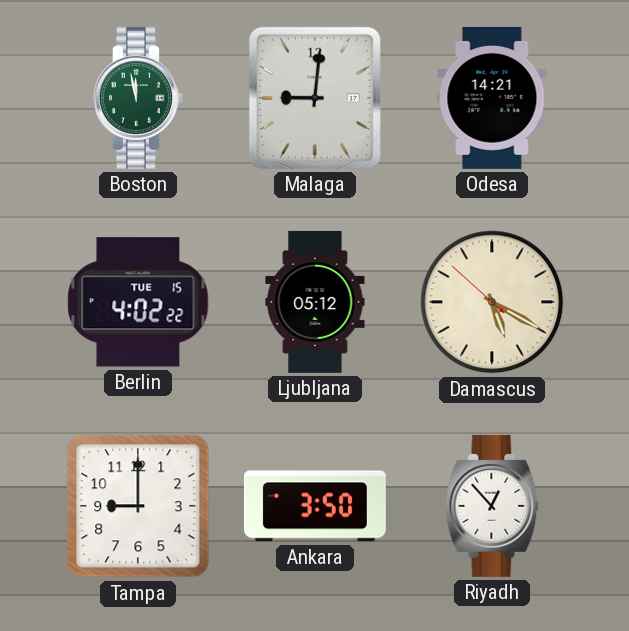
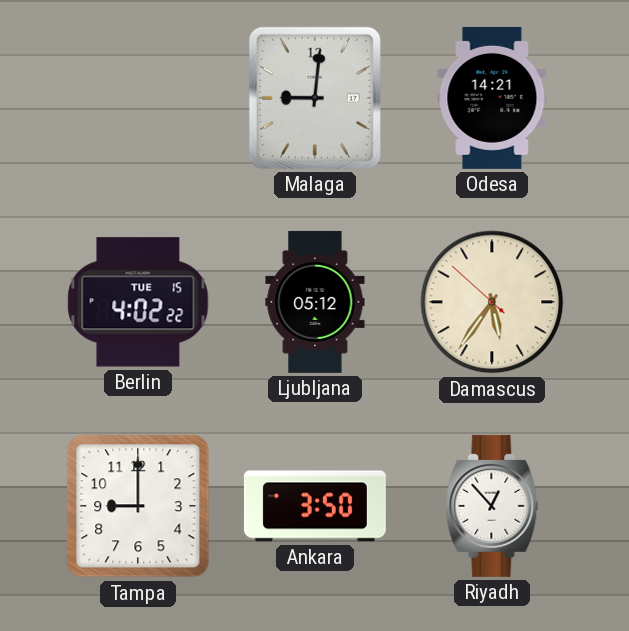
Boston: 11:58 -> none (138, 98)
Damascus: 5:19 -> 5:35 (492, 302)
